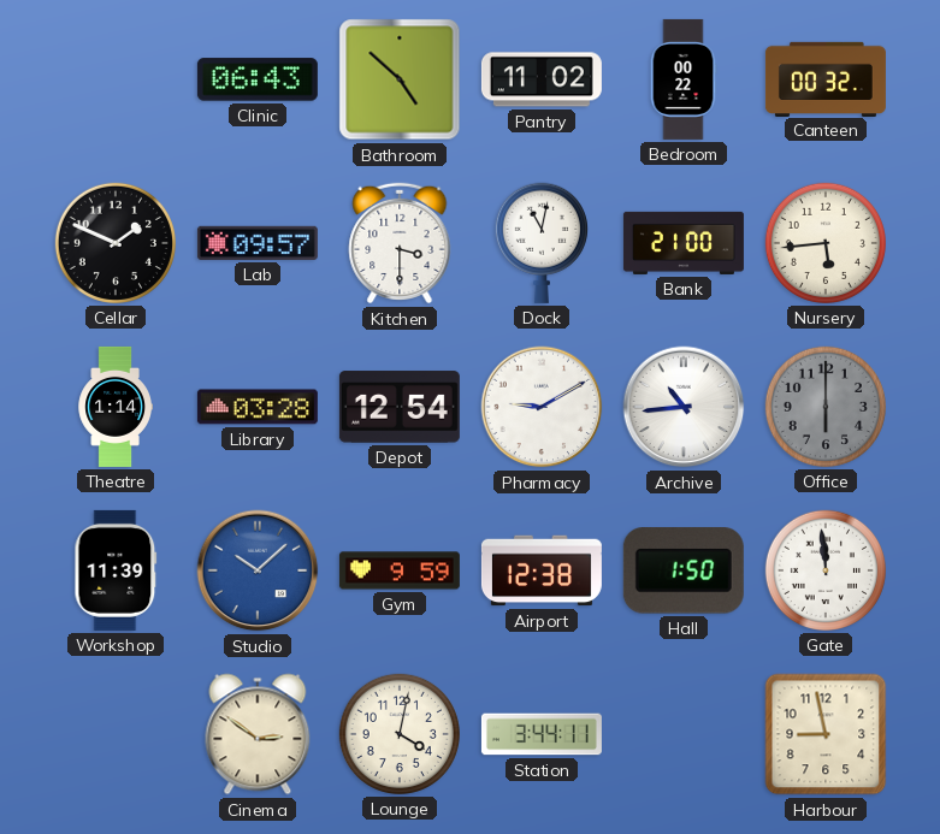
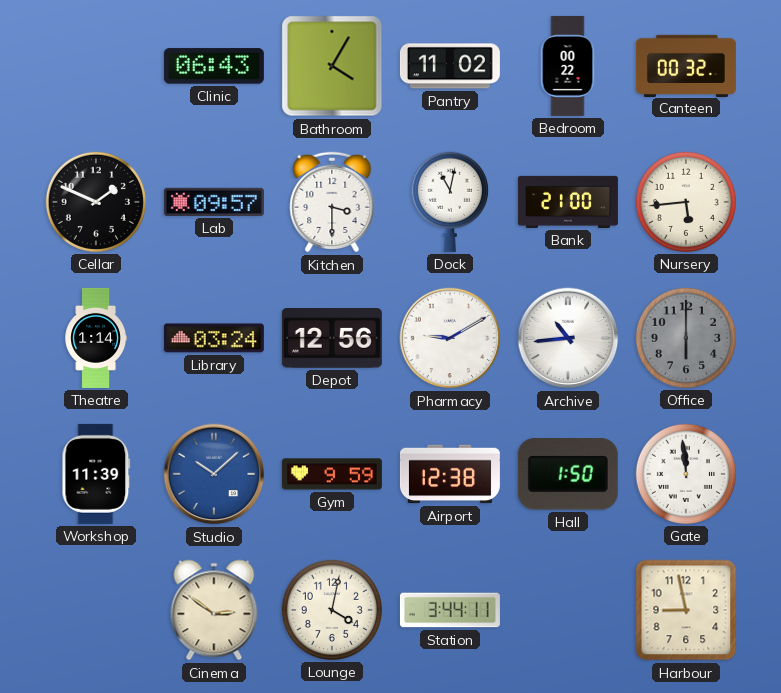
Bathroom: 4:52 -> 4:05 (332, 66)
Library: 03:28 -> 03:24 (214, 338)
Depot: 12:54 -> 12:56 (332, 338)
